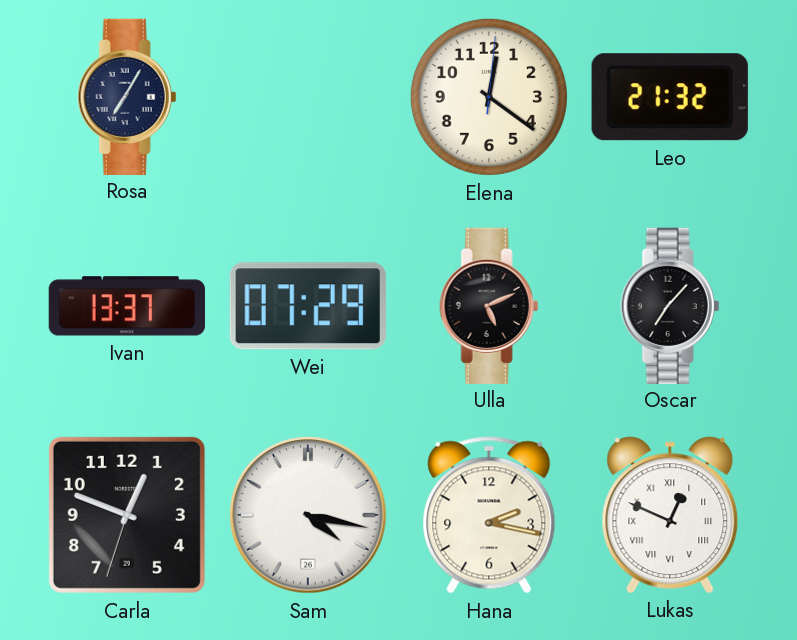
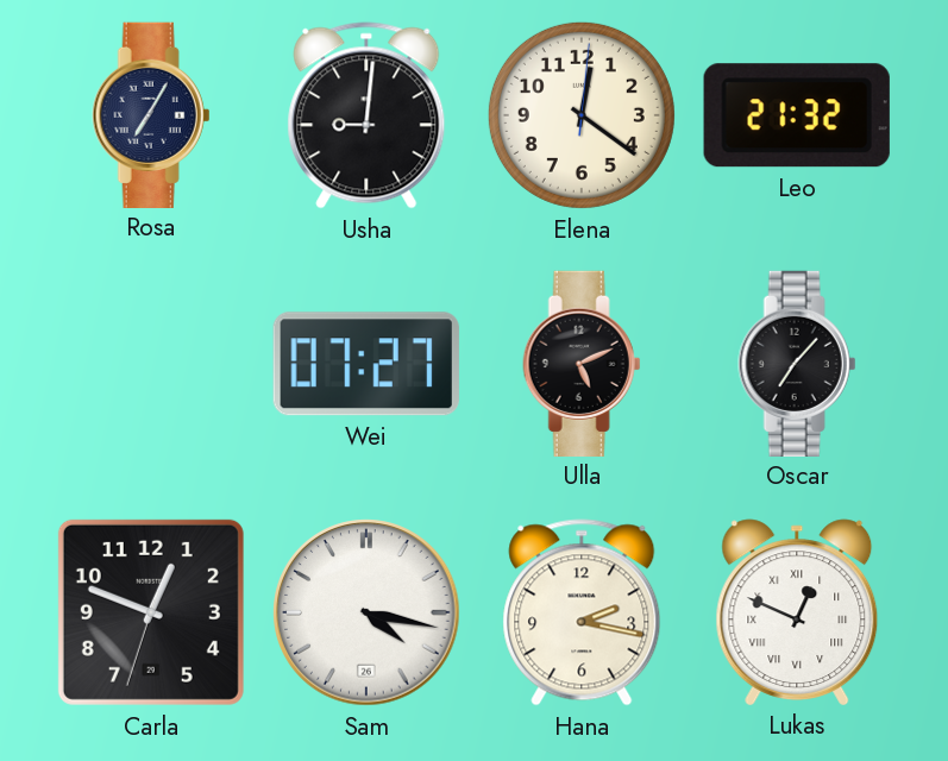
Usha: none -> 9:01 (366, 115)
Ivan: 13:37 -> none (127, 306)
Wei: 07:29 -> 07:27 (366, 364)
